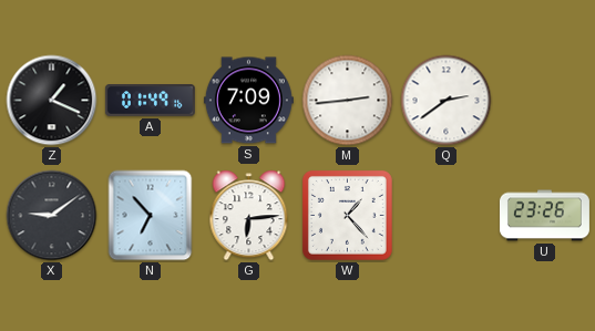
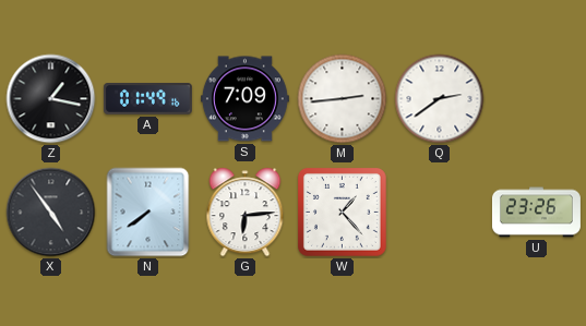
Z: 1:19 -> 1:17 (51, 99)
X: 9:09 -> 4:54 (51, 213)
N: 6:53 -> 7:39 (148, 213)
